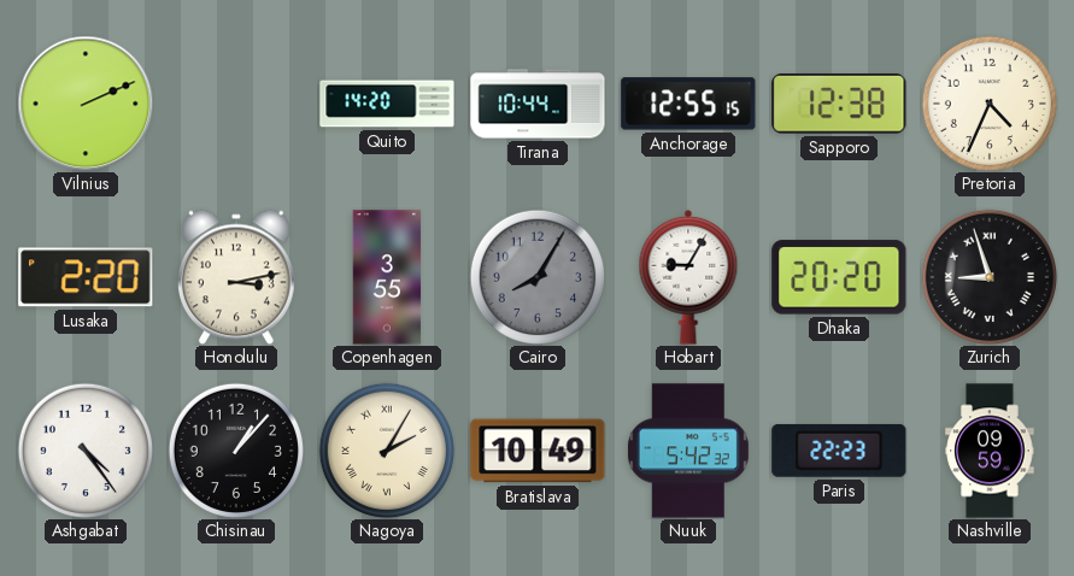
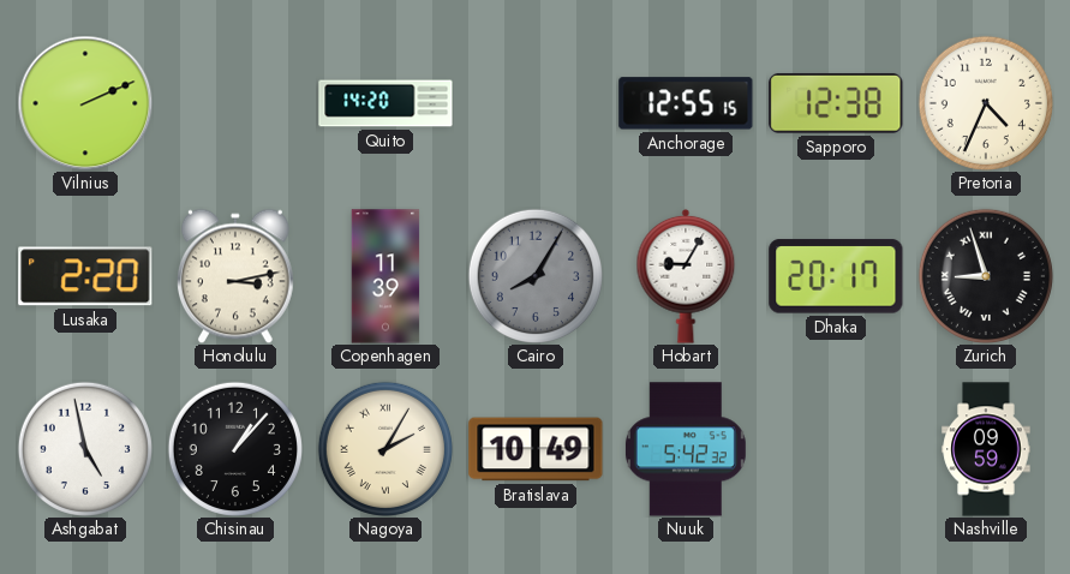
Tirana: 10:44 -> none (538, 104)
Copenhagen: 3:55 -> 11:39 (385, 276)
Dhaka: 20:20 -> 20:17 (836, 276)
Ashgabat: 4:24 -> 4:58 (85, 449)
Paris: 22:23 -> none (839, 451)
